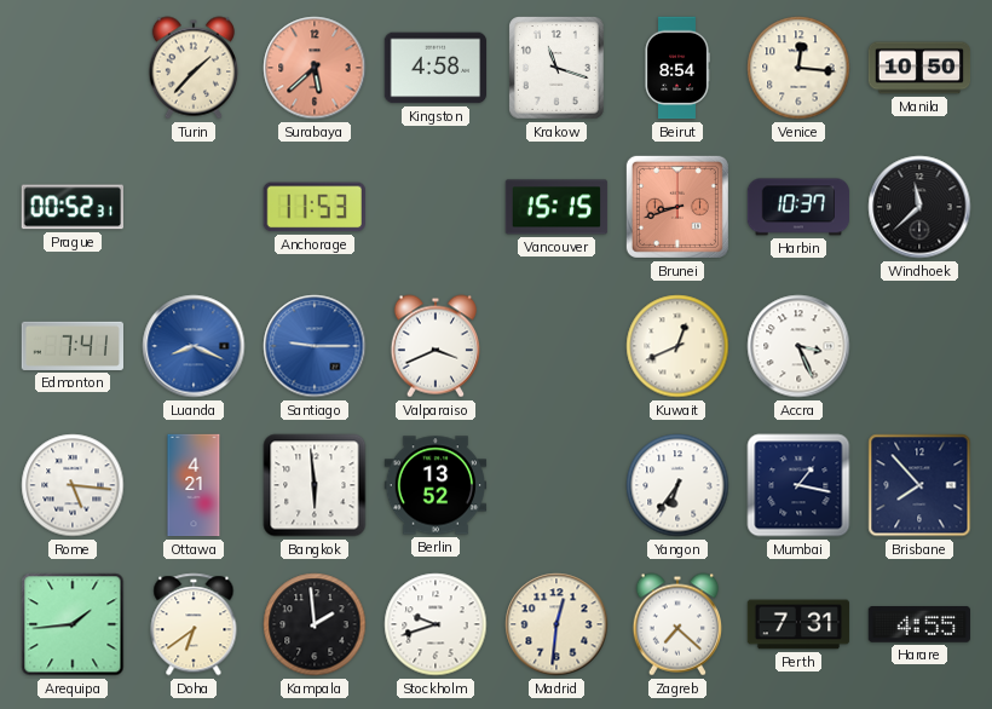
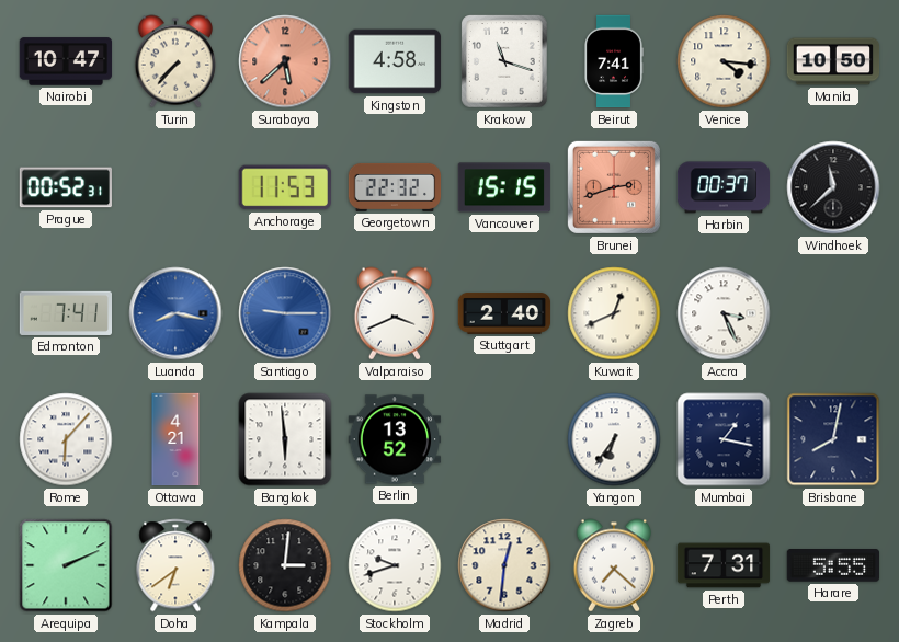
Nairobi: none -> 10:47 (66, 61)
Turin: 1:37 -> 7:37 (174, 61)
Beirut: 8:54 -> 7:41 (614, 61)
Venice: 12:16 -> 4:16 (724, 61)
Georgetown: none -> 22:32 (395, 187)
Brunei: 8:42 -> 2:42 (614, 187)
Harbin: 10:37 -> 00:37 (724, 187)
Luanda: 8:19 -> 8:17 (175, 313)
Stuttgart: none -> 2:40 (504, 313)
Rome: 5:16 -> 6:07 (66, 439)
Brisbane: 7:53 -> 8:02 (833, 439)
Arequipa: 1:44 -> 2:11 (66, 565)
Kampala: 1:59 -> 3:01 (285, 565)
Harare: 4:55 -> 5:55 (832, 566)
